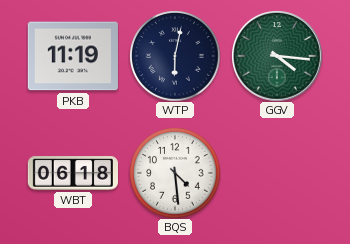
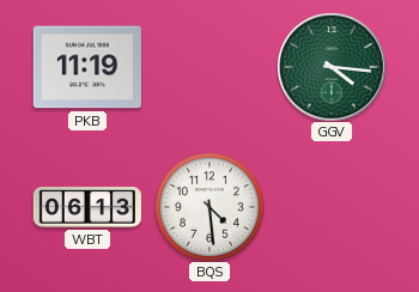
WTP: 6:02 -> none (175, 56)
WBT: 06:18 -> 06:13 (86, 207)
